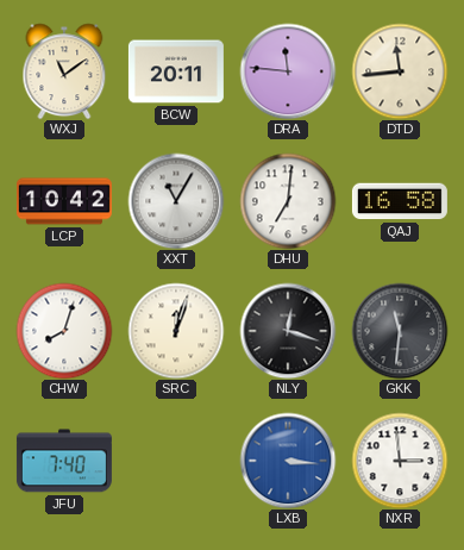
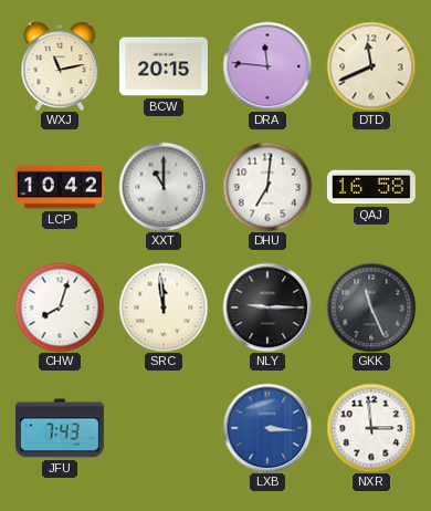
WXJ: 11:09 -> 11:13 (60, 66)
BCW: 20:11 -> 20:15 (164, 66)
DTD: 11:44 -> 11:41 (371, 66)
XXT: 11:05 -> 11:00 (164, 187)
SRC: 12:03 -> 11:59 (164, 307)
NLY: 12:18 -> 9:15 (267, 307)
GKK: 11:31 -> 11:26 (371, 307)
JFU: 7:40 -> 7:43 (60, 428)
